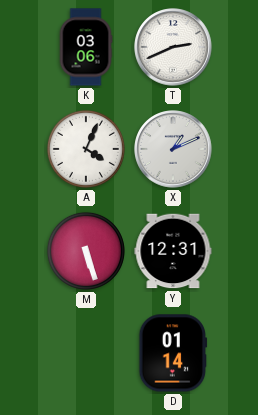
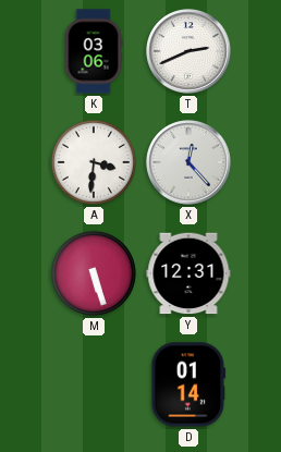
A: 4:04 -> 3:31 (94, 162)
X: 1:11 -> 12:23 (188, 162)
